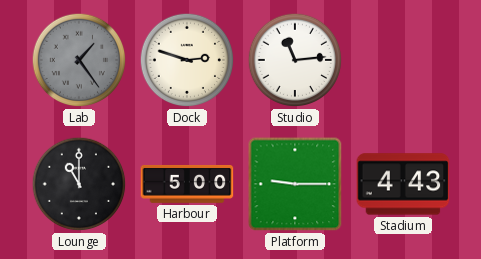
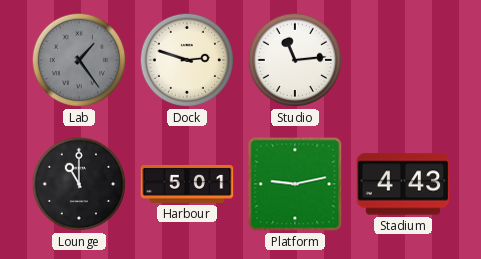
Harbour: 5:00 -> 5:01 (187, 184)
Platform: 9:15 -> 9:13 (295, 184)
